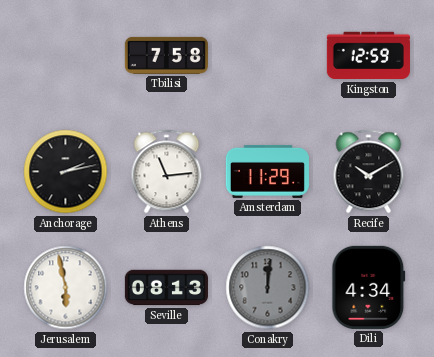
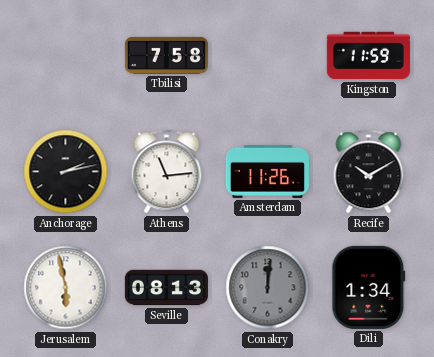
Kingston: 12:59 -> 11:59 (368, 56)
Amsterdam: 11:29 -> 11:26 (267, 171)
Dili: 4:34 -> 1:34 (369, 287)
